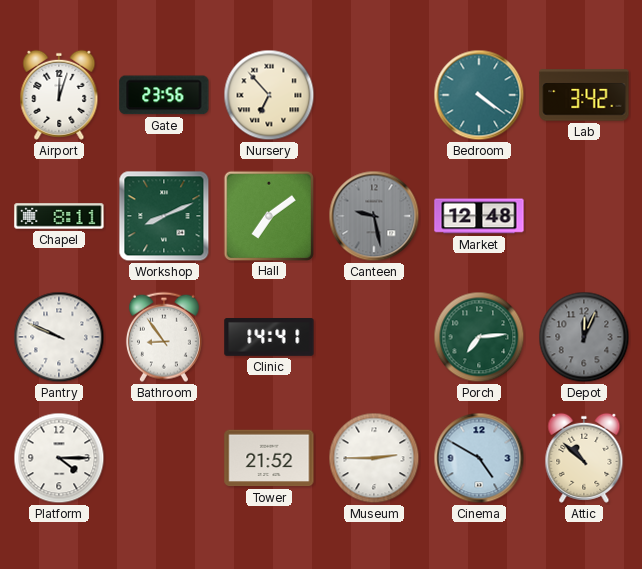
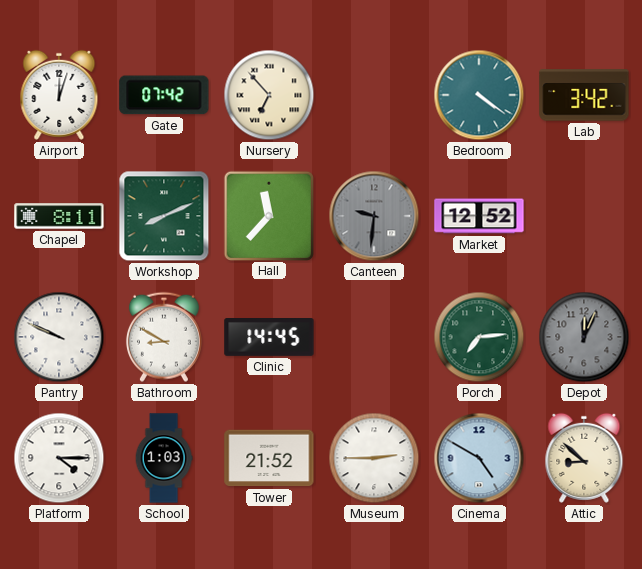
Gate: 23:56 -> 07:42 (164, 95)
Hall: 7:09 -> 11:37 (268, 215)
Canteen: 9:28 -> 9:31 (374, 216)
Market: 12:48 -> 12:52 (479, 216)
Bathroom: 8:54 -> 8:50 (164, 337)
Clinic: 14:41 -> 14:45 (269, 338)
School: none -> 1:03 (164, 458)
Attic: 10:52 -> 8:52 (584, 458)
